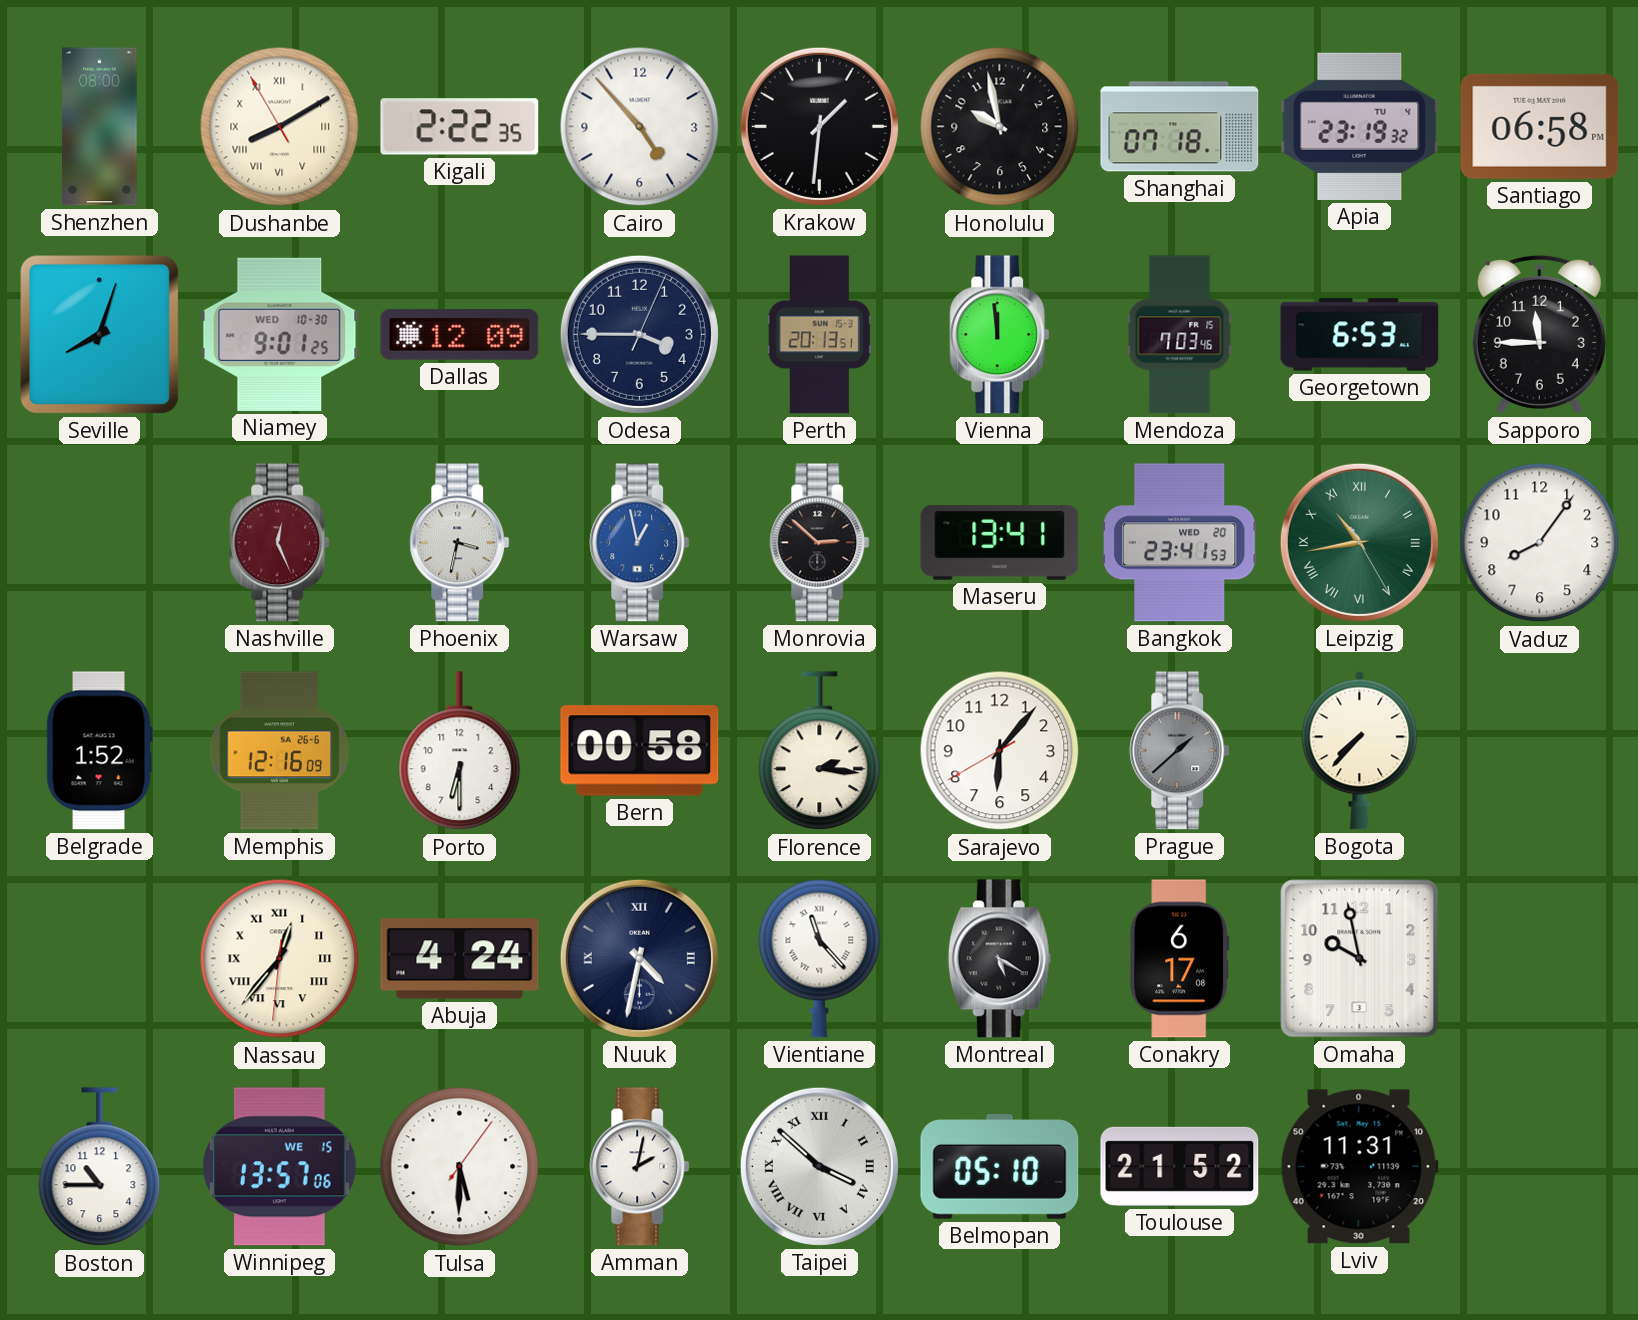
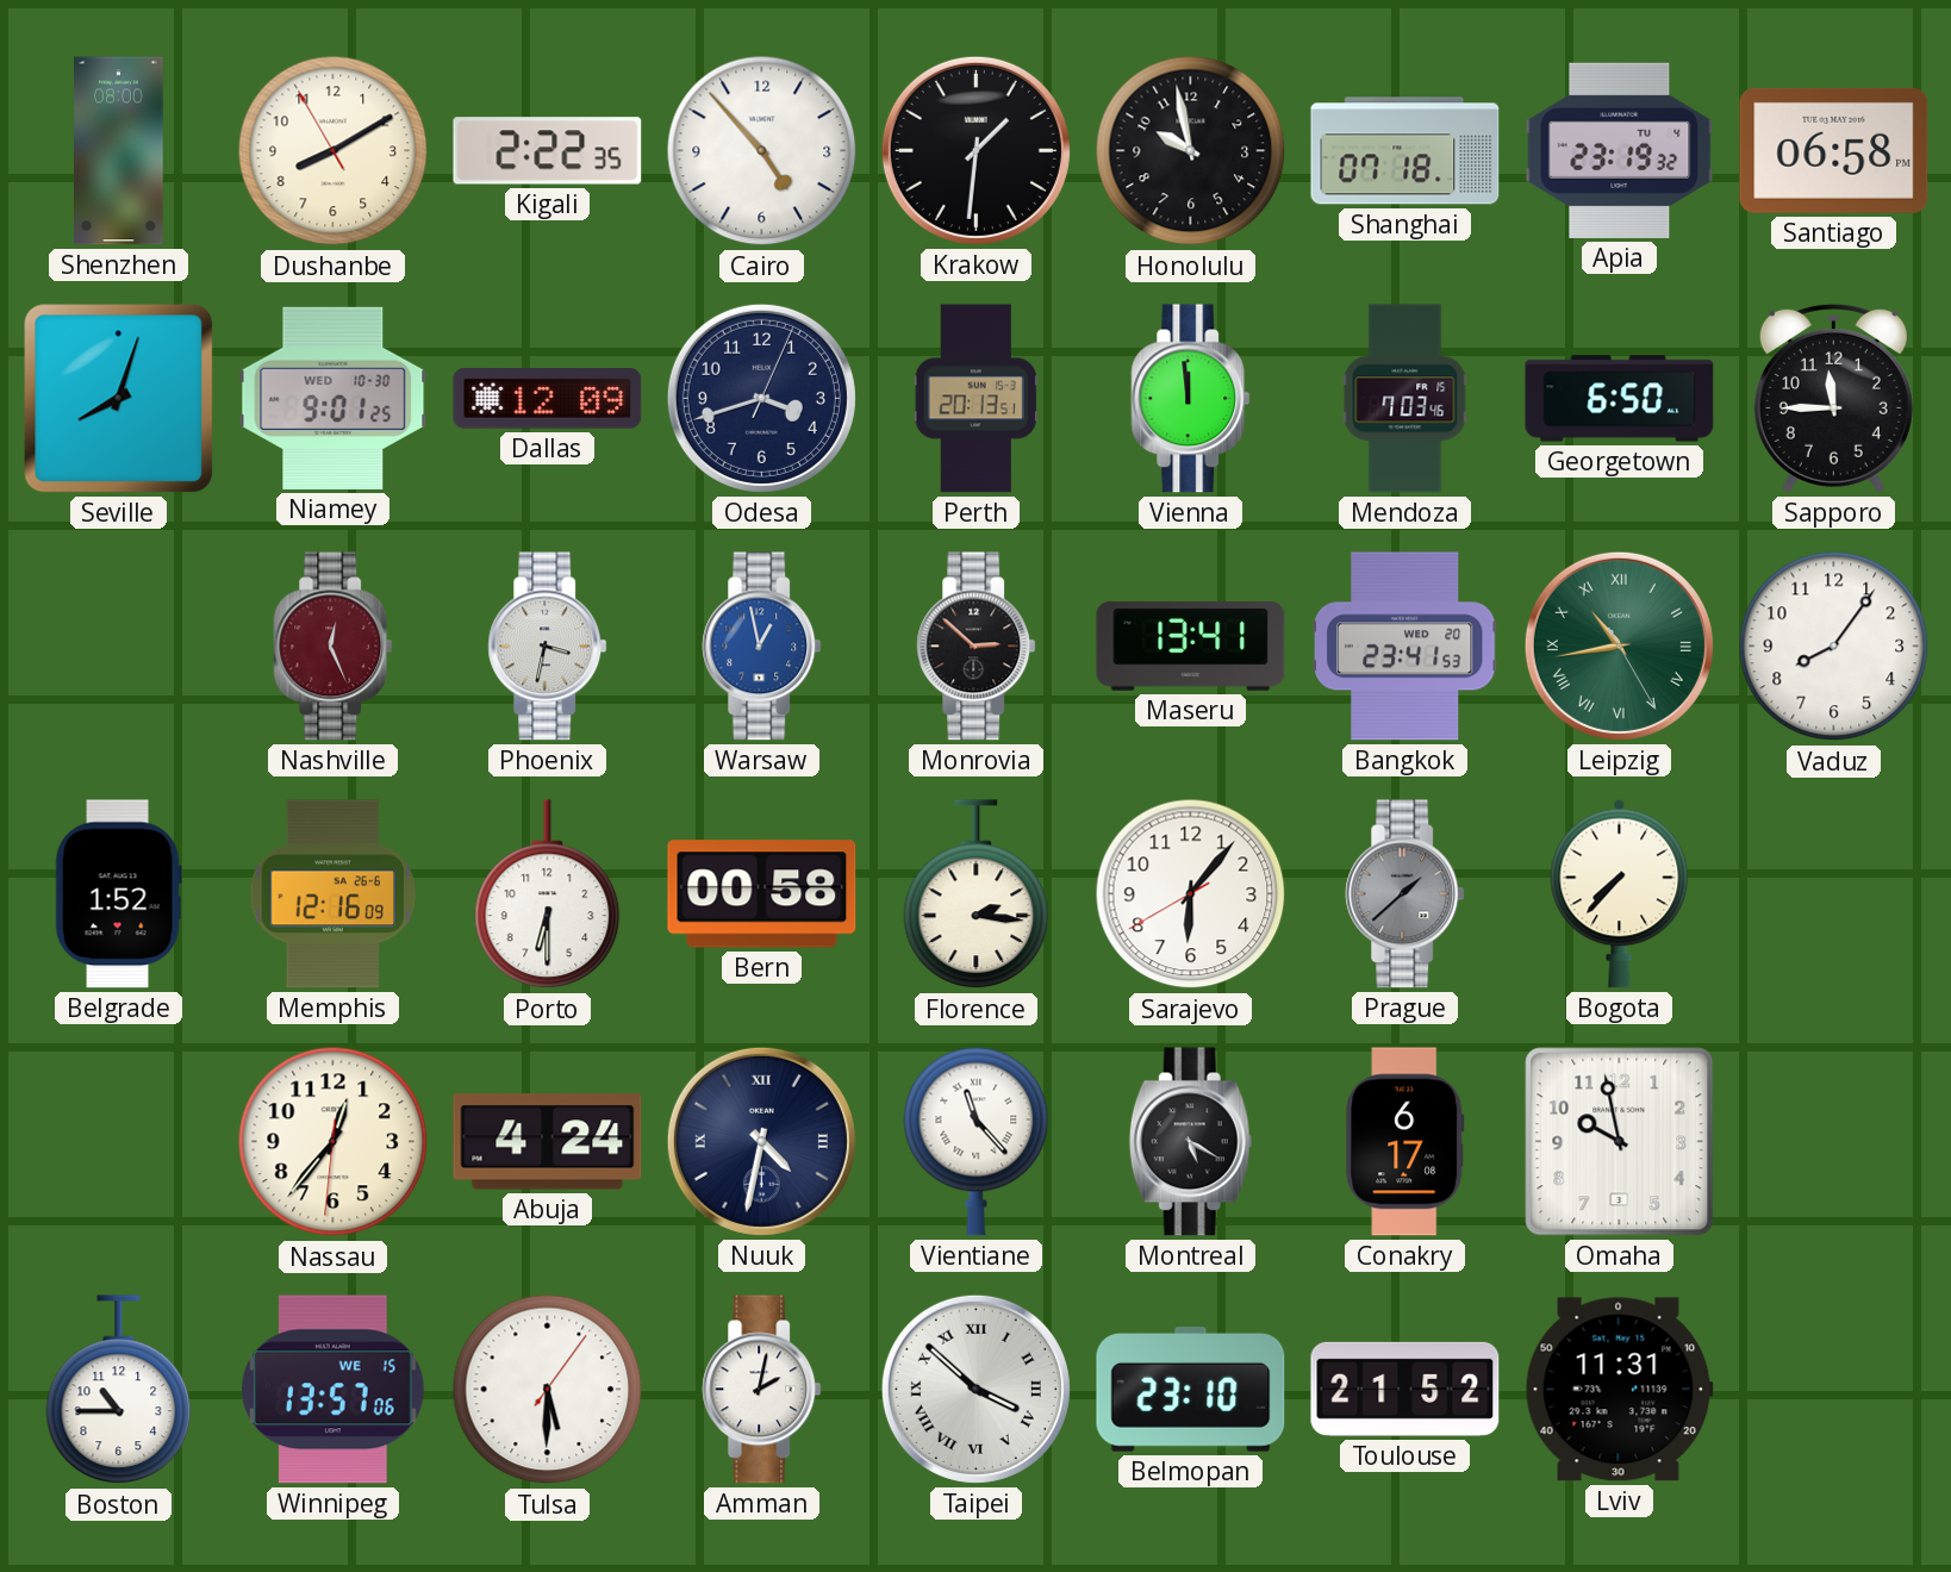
Dushanbe numerals: Roman -> Arabic (334, 151)
Odesa: 3:45 -> 3:42 (761, 398)
Georgetown: 6:53 -> 6:50 (1620, 399)
Nassau numerals: Roman -> Arabic (334, 1142)
Belmopan: 05:10 -> 23:10 (1191, 1390)
